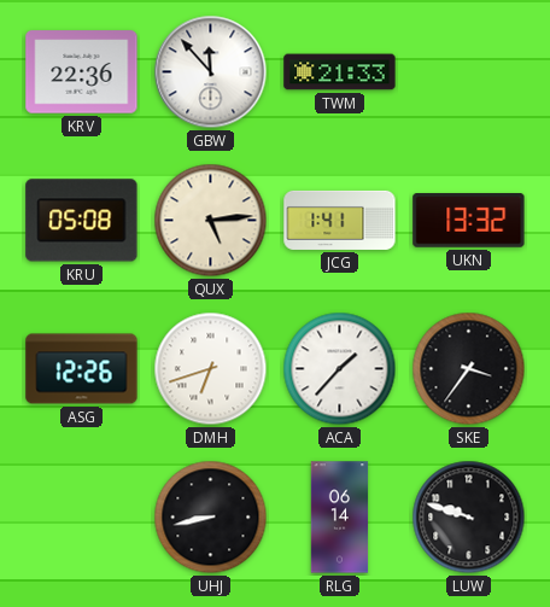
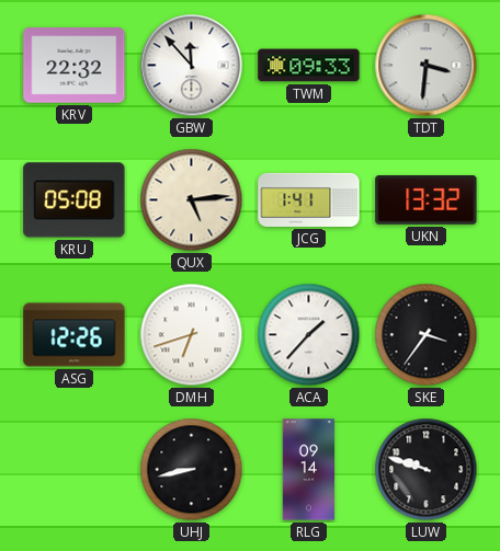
KRV: 22:36 -> 22:32 (75, 66)
TWM: 21:33 -> 09:33 (309, 66)
TDT: none -> 3:31 (427, 66)
RLG: 06:14 -> 09:14 (309, 470)
